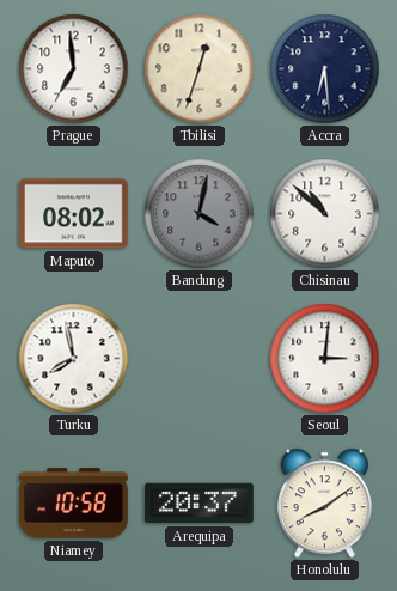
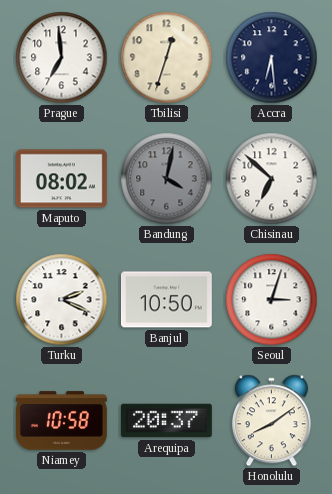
Chisinau: 10:52 -> 6:52 (272, 179)
Turku: 7:58 -> 2:19 (62, 300)
Banjul: none -> 10:50 (166, 300)
Seoul: 3:01 -> 3:03 (272, 300)
